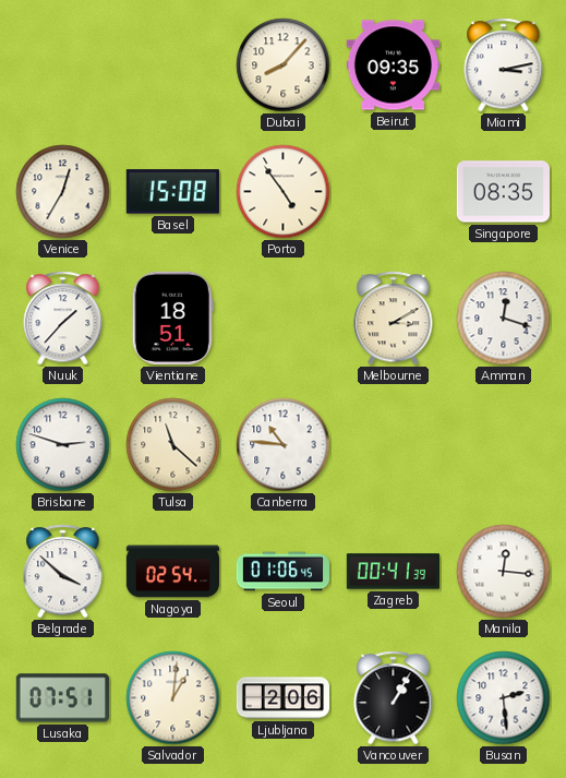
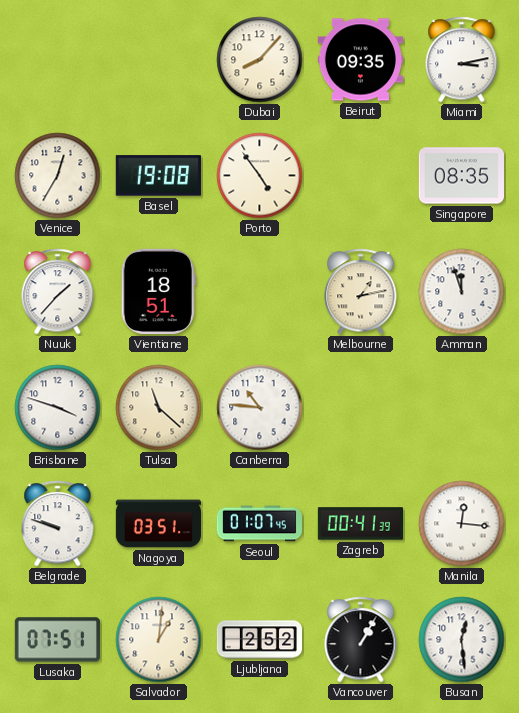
Basel: 15:08 -> 19:08 (158, 176)
Melbourne: 3:10 -> 1:13 (361, 292)
Amman: 12:18 -> 11:57 (462, 292)
Brisbane: 2:48 -> 3:48 (58, 408)
Belgrade: 3:52 -> 9:48 (58, 524)
Nagoya: 02:54 -> 03:51 (158, 524)
Seoul: 01:06 -> 01:07 (259, 524)
Ljubljana: 2:06 -> 2:52 (259, 640)
Busan: 2:29 -> 12:29 (462, 640)
